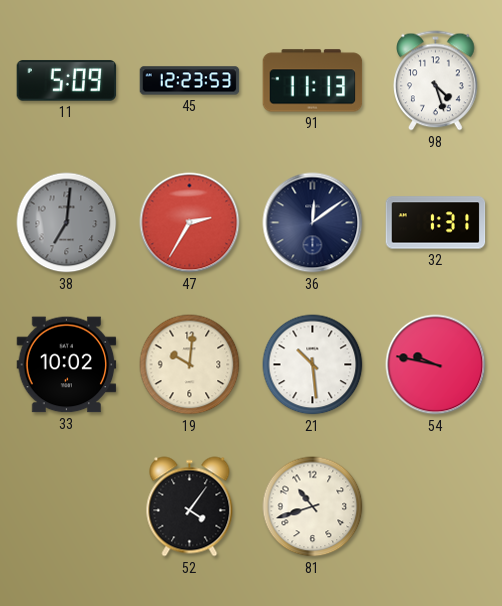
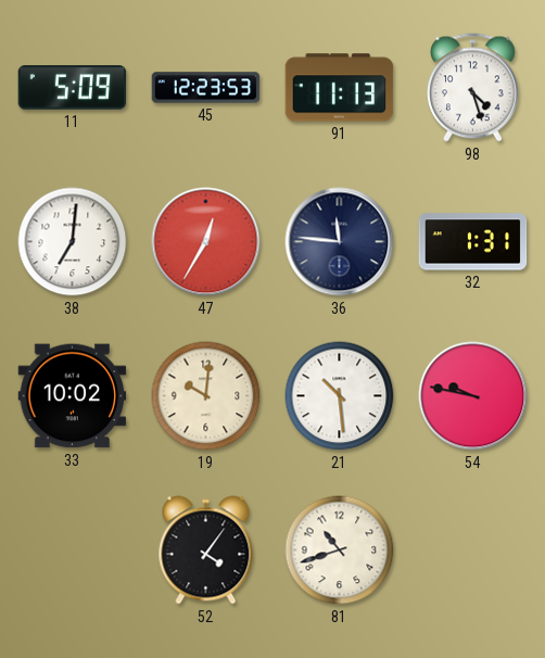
38 dial: grey -> white (73, 242)
47: 2:35 -> 12:35 (206, 242)
36: 12:09 -> 11:46 (340, 242)
